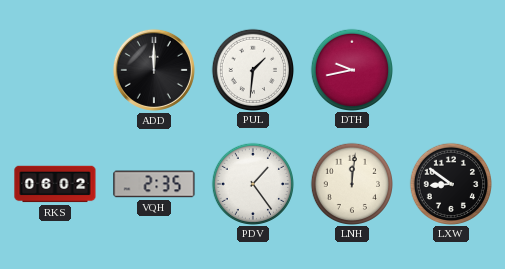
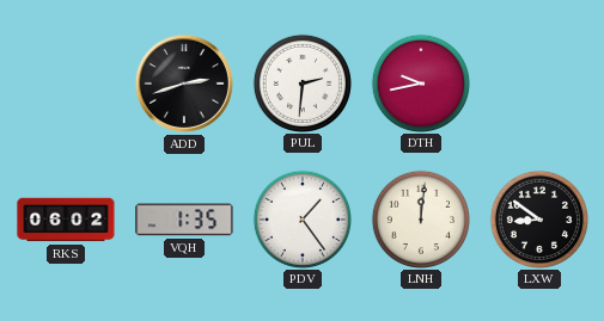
ADD: 12:00 -> 2:42 (184, 84)
PUL: 1:31 -> 2:31 (301, 82)
VQH: 2:35 -> 1:35 (184, 220)
